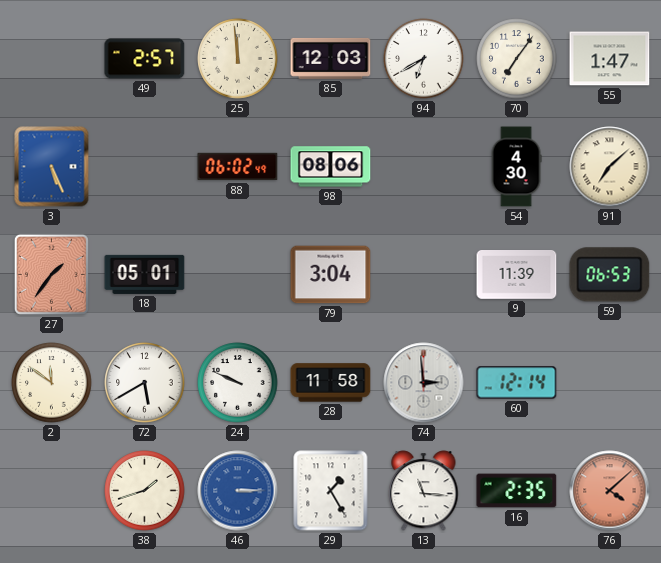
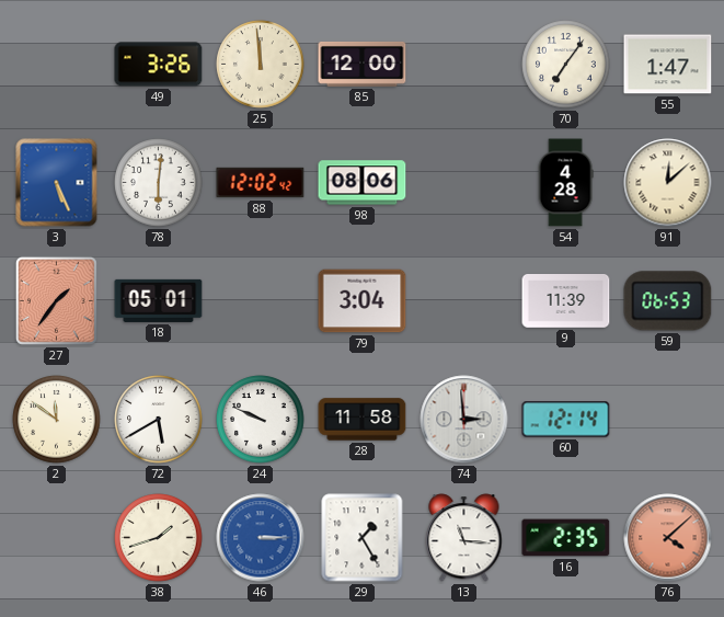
49: 2:57 -> 3:26 (159, 65)
85: 12:03 -> 12:00 (363, 64)
94: 6:40 -> none (424, 59)
78: none -> 6:01 (159, 183)
88: 06:02 -> 12:02 (261, 183)
54: 4:30 -> 4:28 (565, 183)
91: 7:08 -> 12:08 (668, 183)
